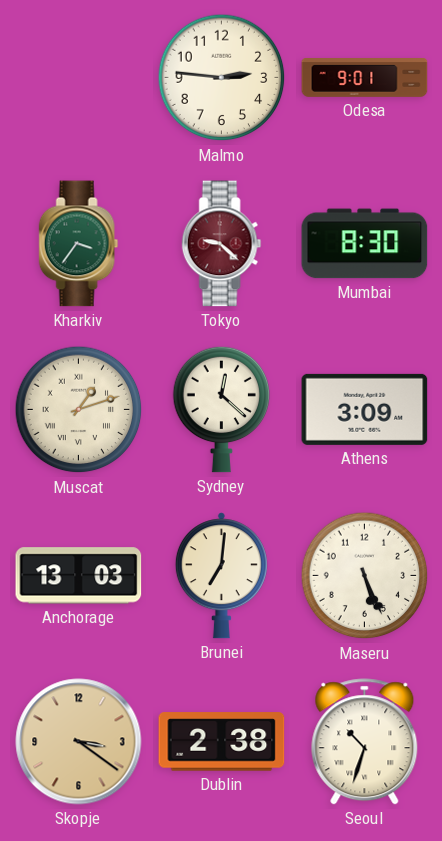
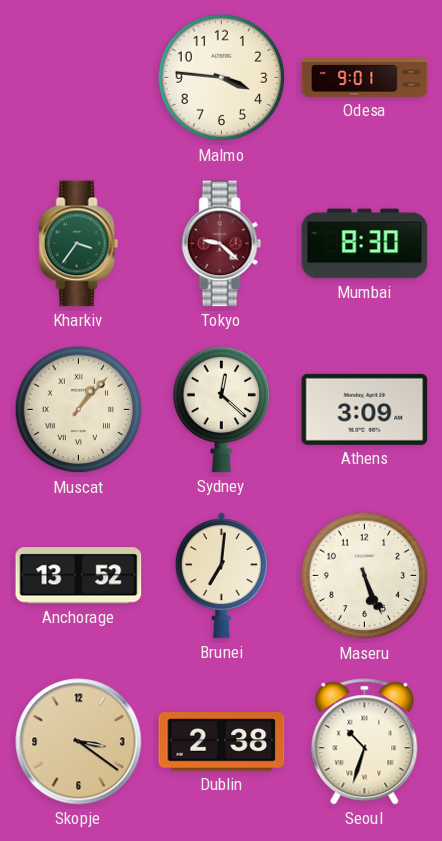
Malmo: 2:46 -> 3:46 (222, 78)
Muscat: 1:12 -> 1:07 (79, 410)
Anchorage: 13:03 -> 13:52 (79, 576)
